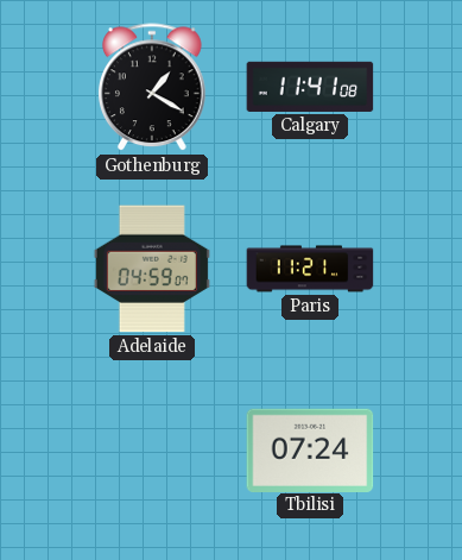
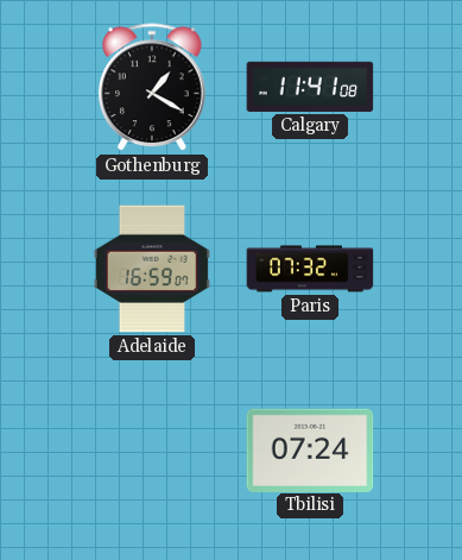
Adelaide: 04:59 -> 16:59 (152, 269)
Paris: 11:21 -> 07:32 (310, 269)
